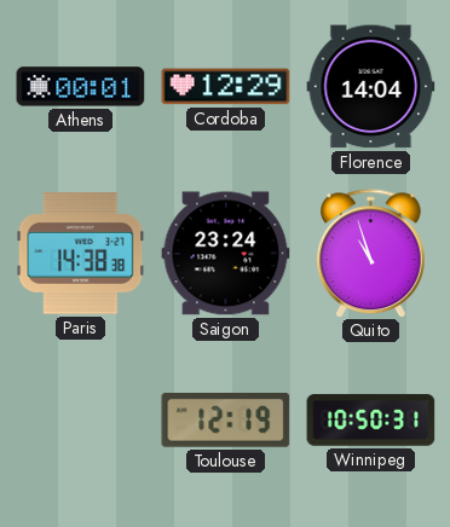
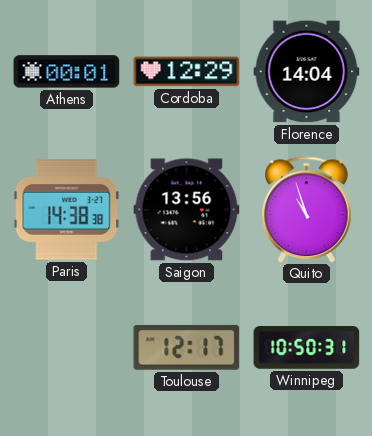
Saigon: 23:24 -> 13:56 (187, 210)
Toulouse: 12:19 -> 12:17 (187, 347)
